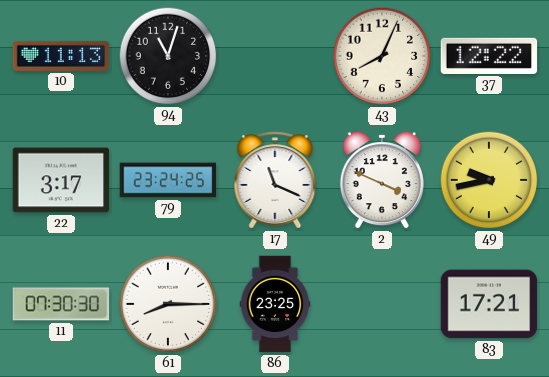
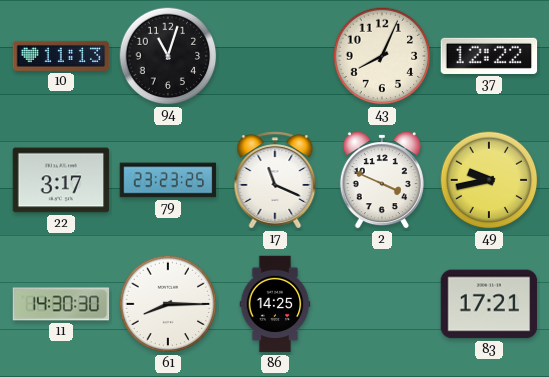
79: 23:24 -> 23:23 (168, 180)
11: 07:30 -> 14:30 (61, 304)
86: 23:25 -> 14:25 (275, 304)
